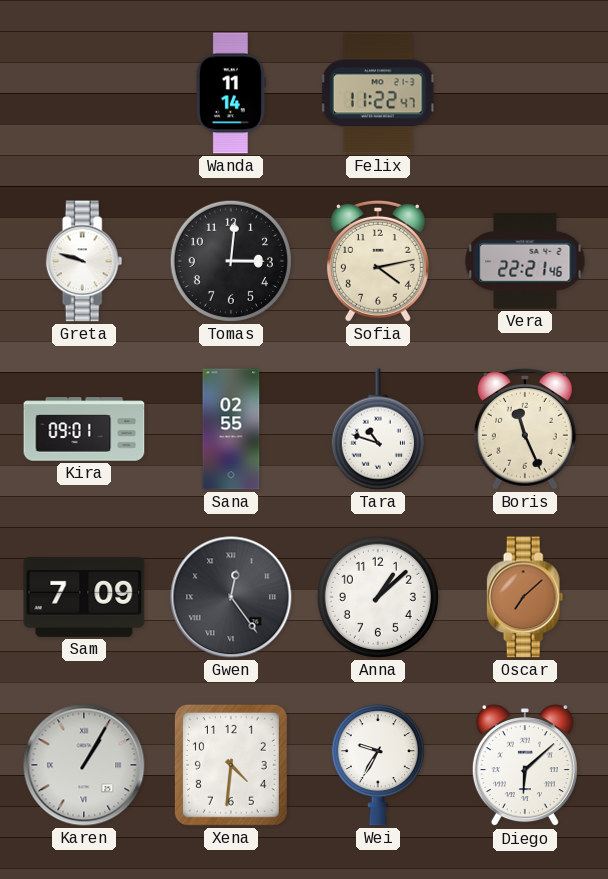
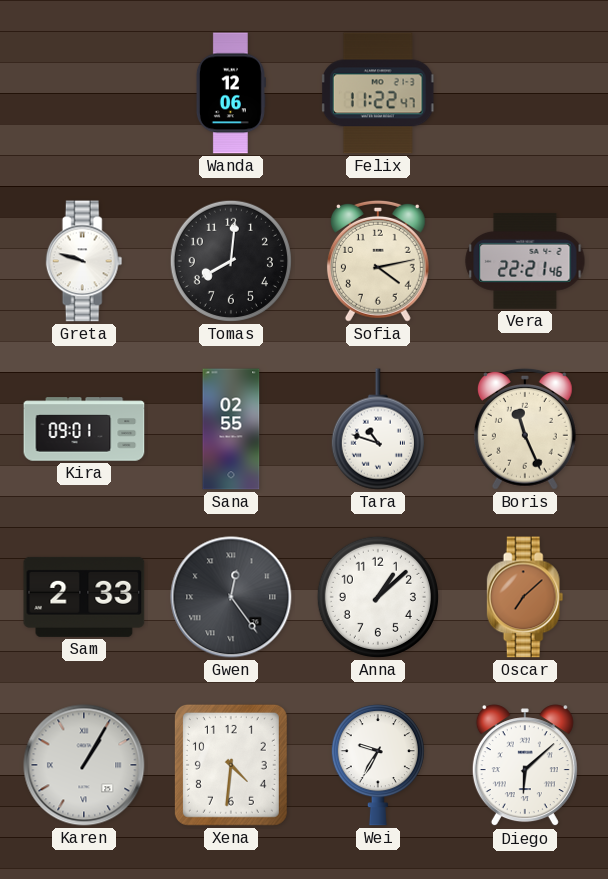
Wanda: 11:14 -> 12:06 (231, 93)
Tomas: 3:01 -> 8:01 (231, 261)
Sam: 7:09 -> 2:33 (84, 597)
